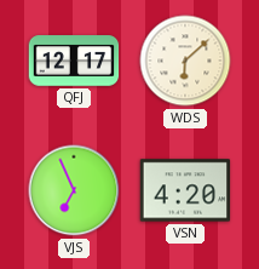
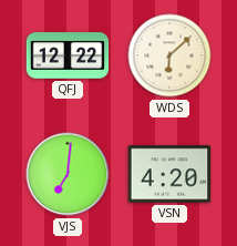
QFJ: 12:17 -> 12:22 (68, 55)
VJS: 6:56 -> 7:01 (68, 174)
